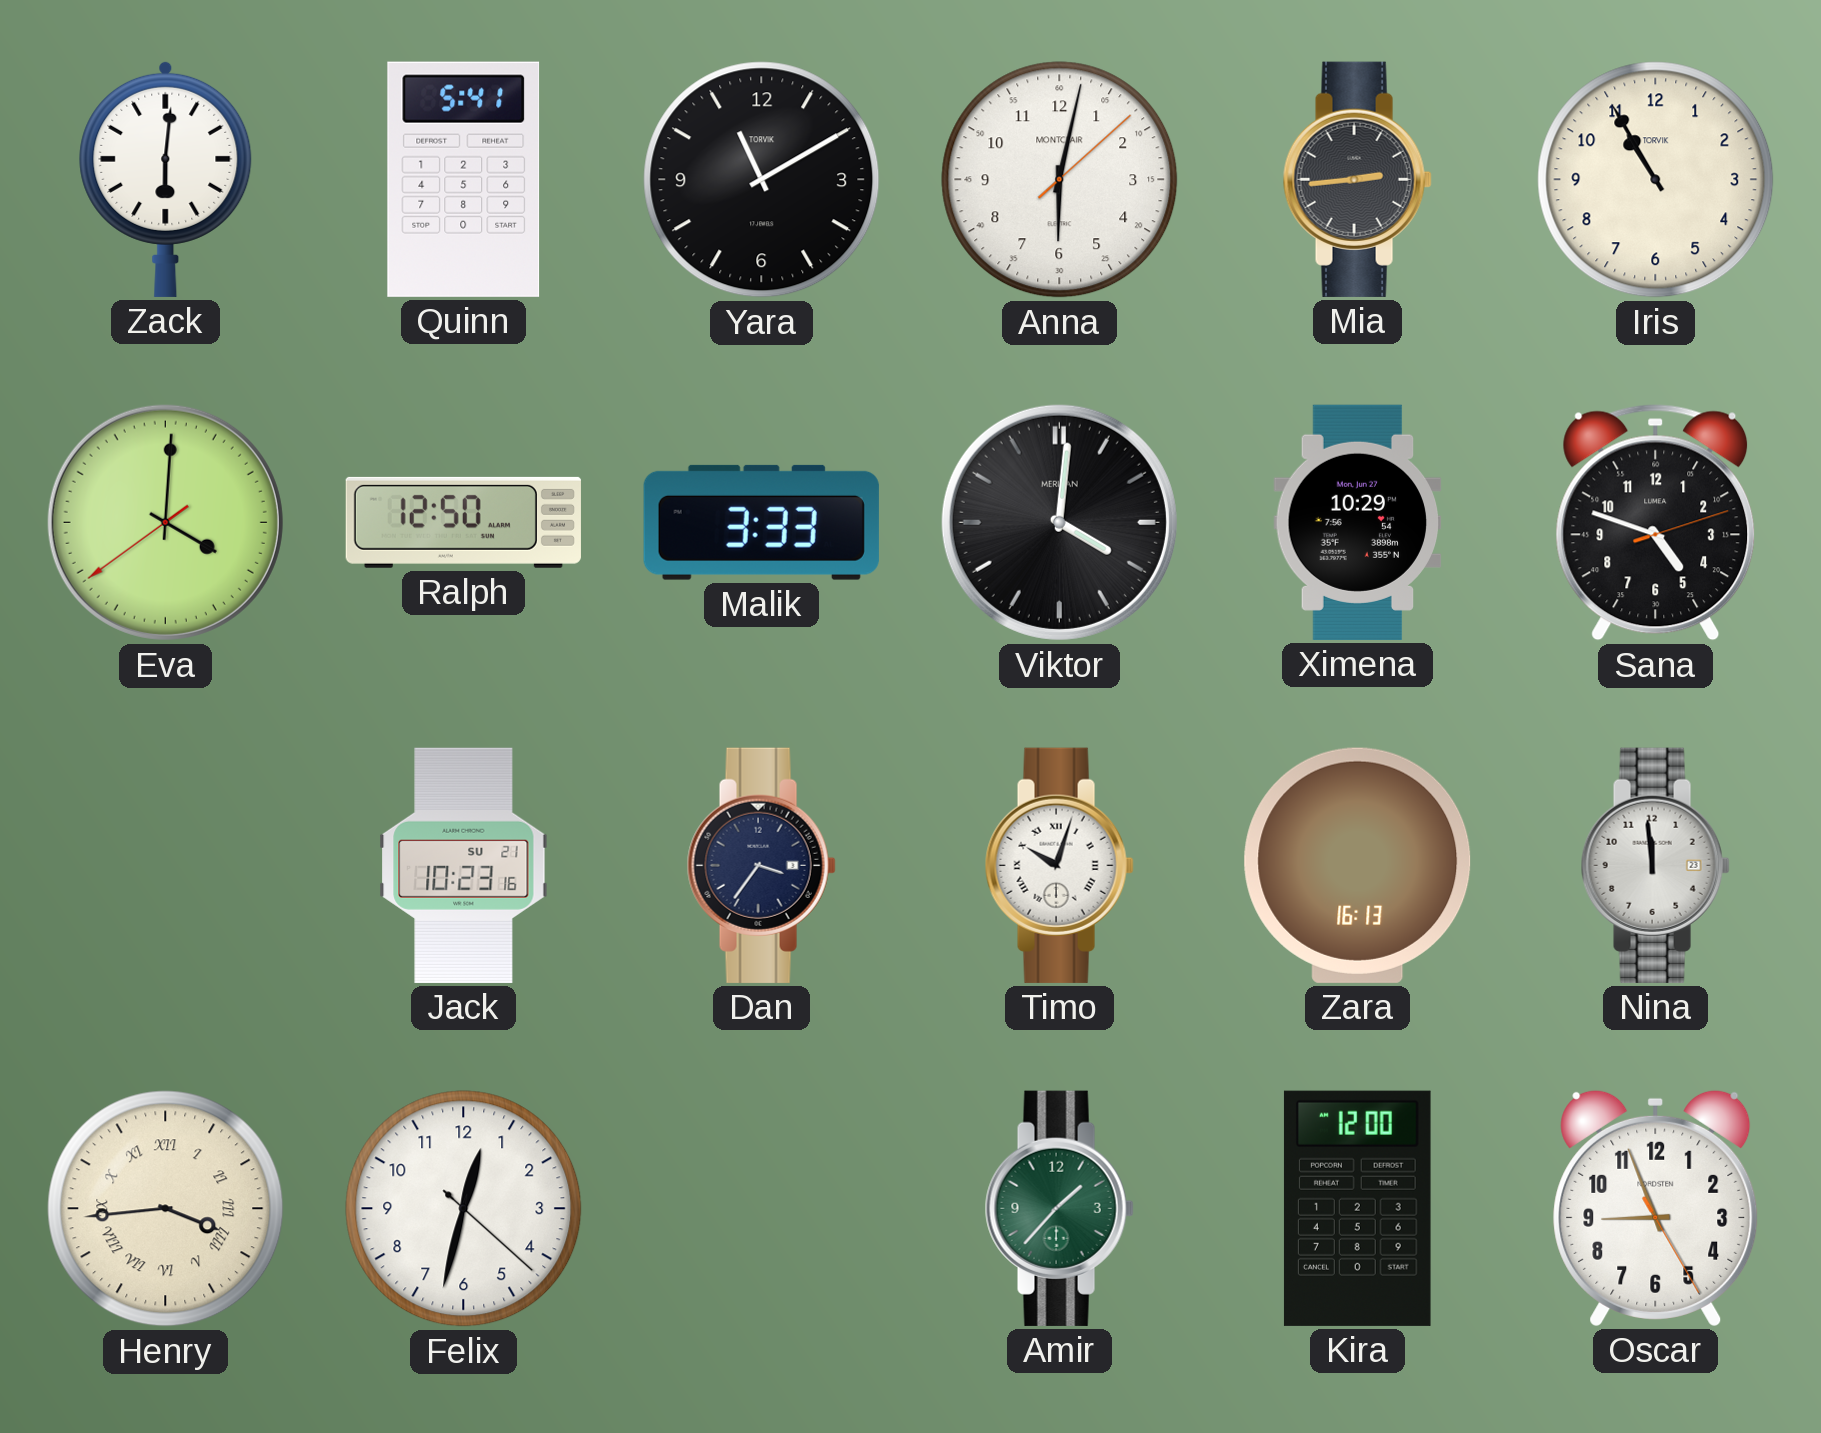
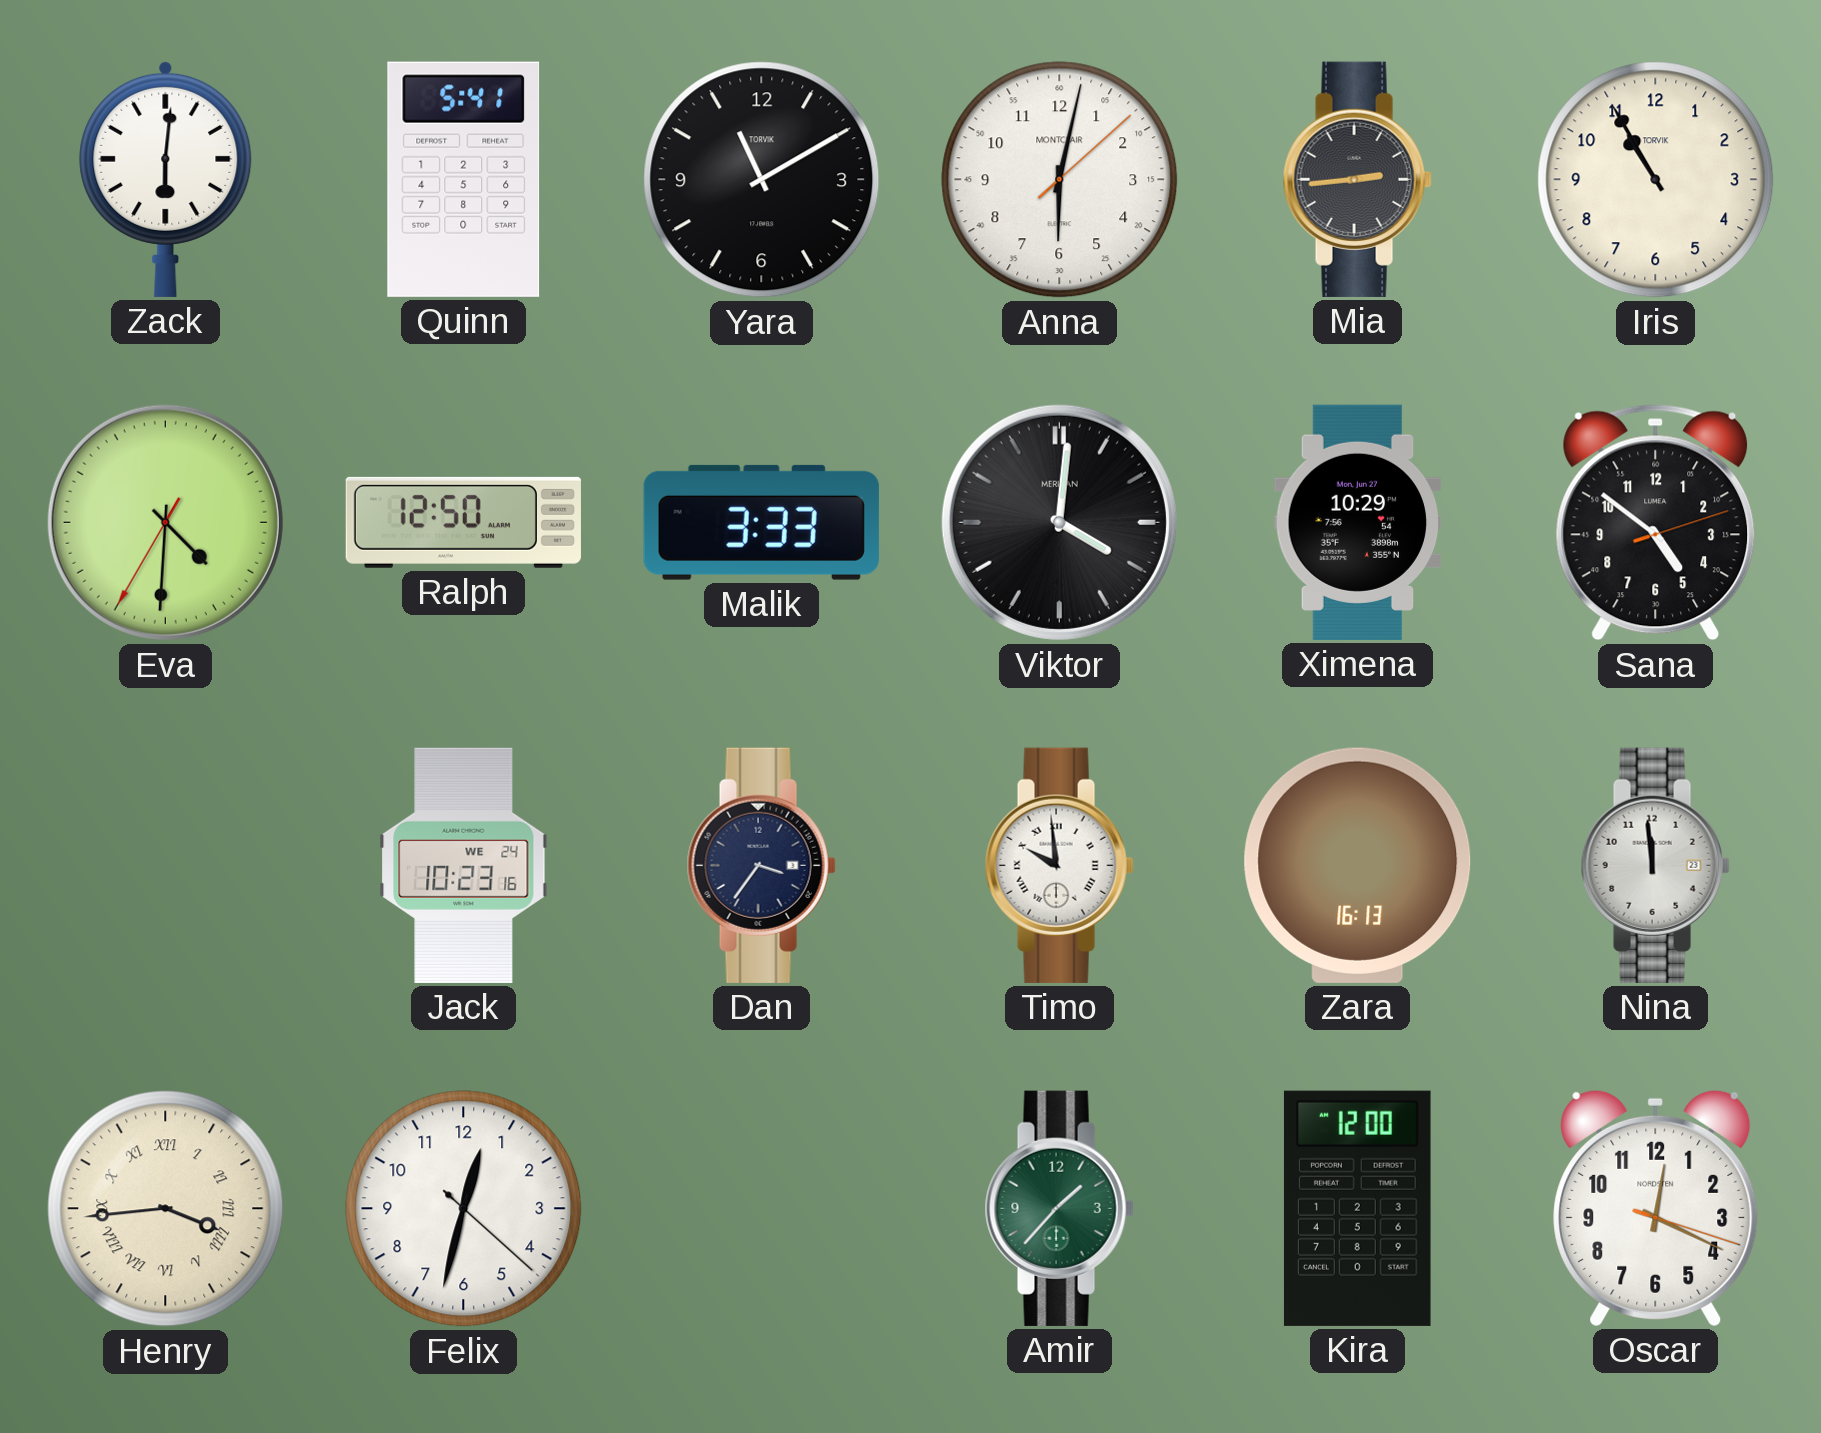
Eva: 4:00 -> 4:30 (165, 522)
Sana: 4:48 -> 4:51 (1656, 523)
Jack date: SU 21 -> WE 24 (464, 865)
Timo: 10:03 -> 9:59 (1059, 865)
Oscar: 8:56 -> 12:19 (1656, 1208)
